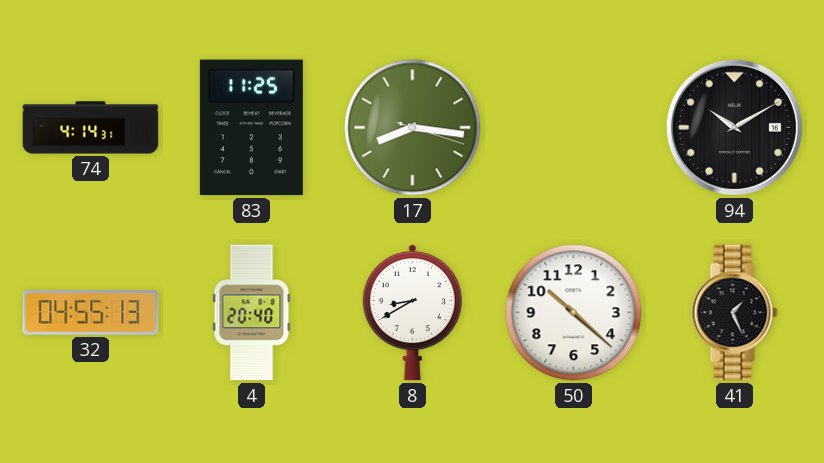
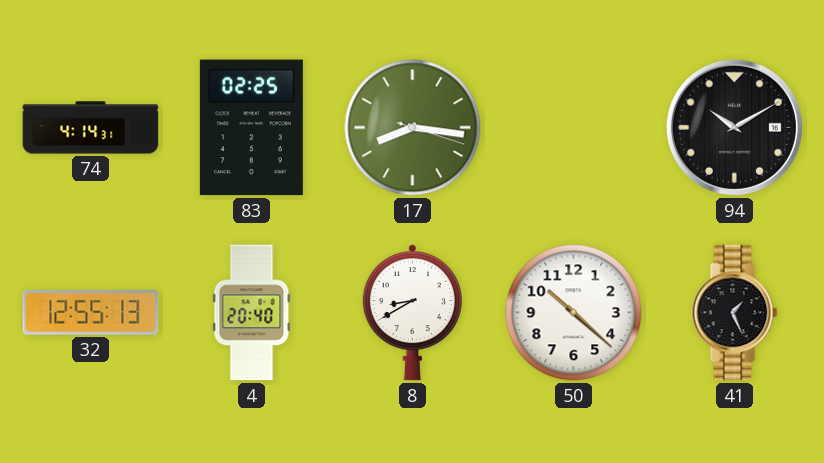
83: 11:25 -> 02:25 (251, 128)
32: 04:55 -> 12:55 (91, 313)
